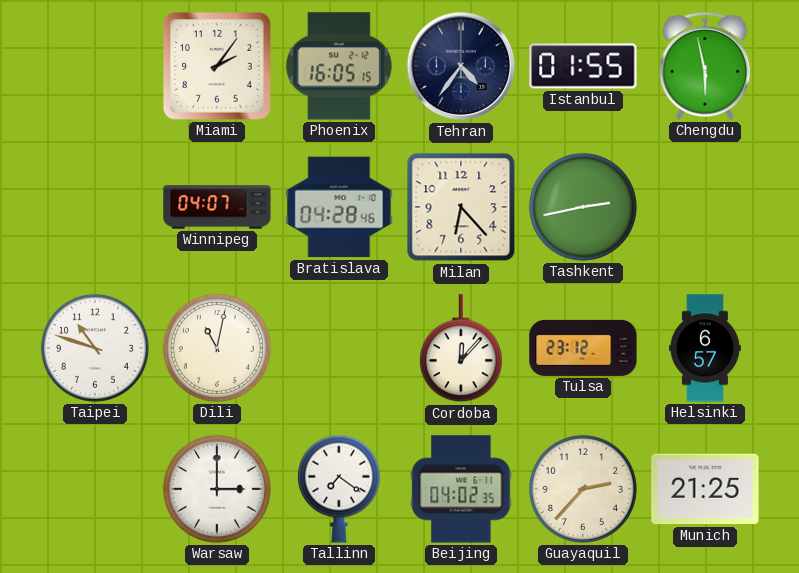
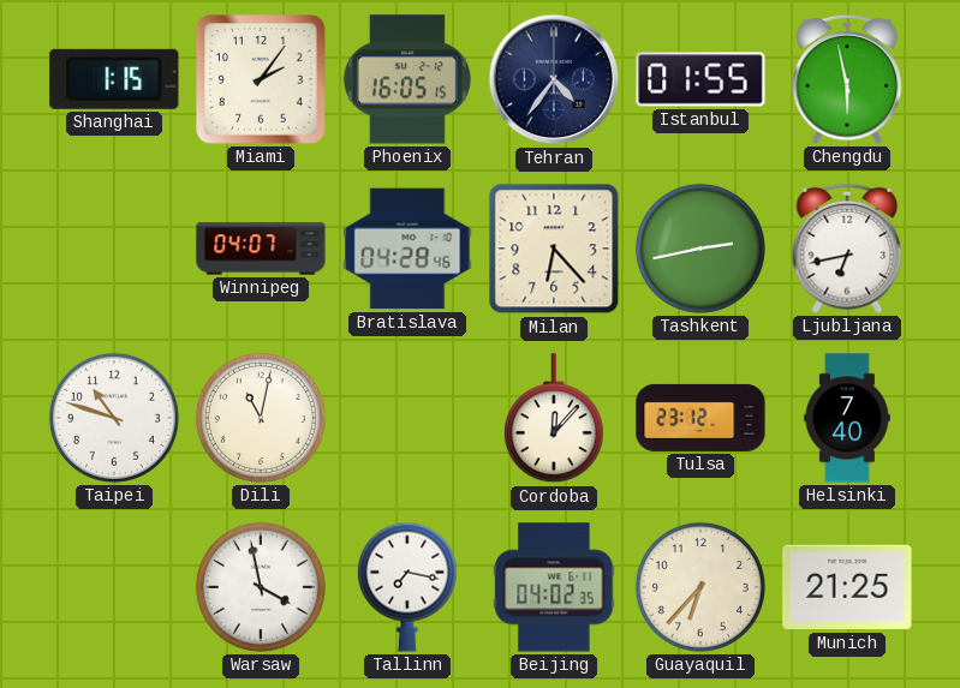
Shanghai: none -> 1:15 (114, 79)
Ljubljana: none -> 6:43 (847, 249)
Helsinki: 6:57 -> 7:40 (847, 418)
Warsaw: 3:00 -> 3:58 (261, 587)
Tallinn: 7:21 -> 7:17 (407, 587)
Guayaquil: 2:37 -> 6:37 (700, 587)
